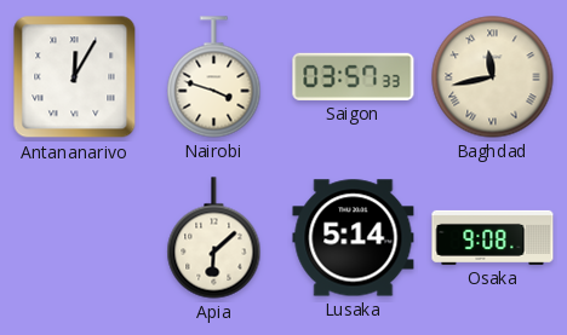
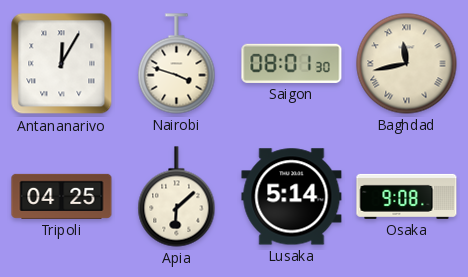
Saigon: 03:57 -> 08:01 (292, 63)
Tripoli: none -> 04:25 (62, 196)
